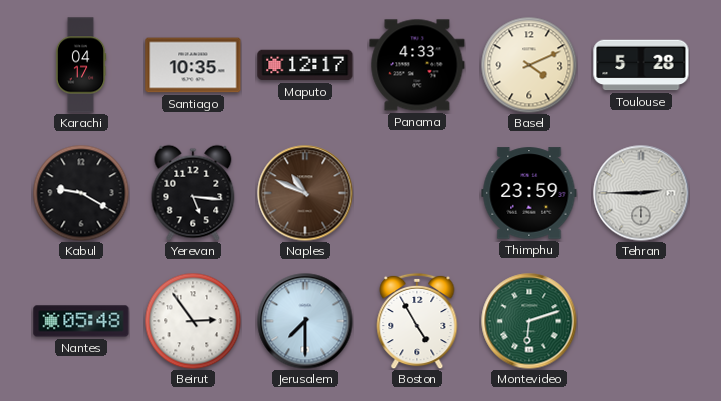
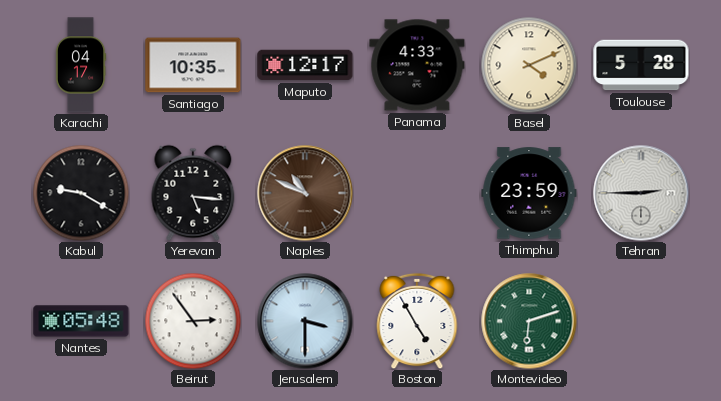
Jerusalem: 7:30 -> 3:30 (305, 321)
